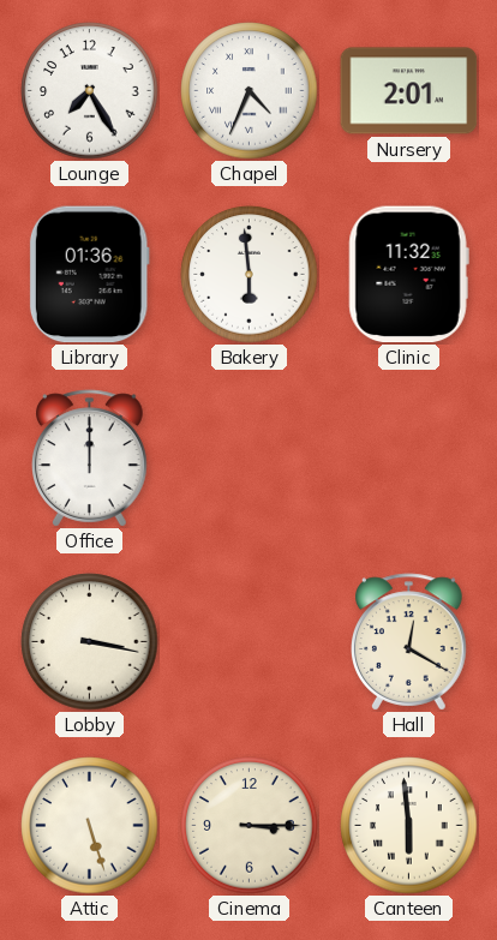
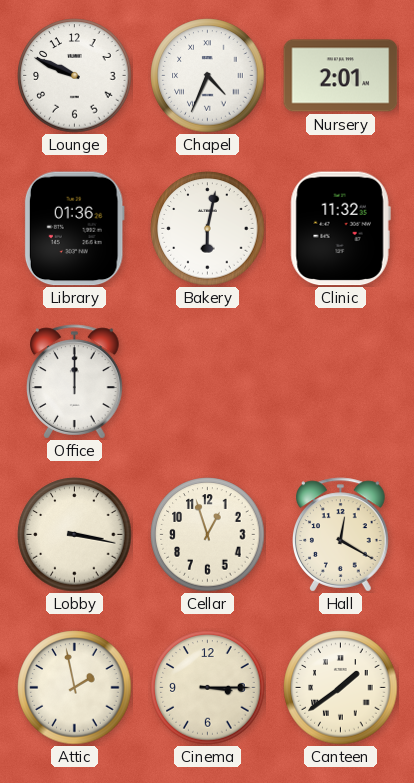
Lounge: 7:25 -> 9:49 (75, 76)
Bakery: 5:59 -> 6:02 (208, 229)
Cellar: none -> 12:57 (208, 535)
Attic: 5:27 -> 1:58 (75, 688)
Canteen: 5:59 -> 1:39 (341, 688)
